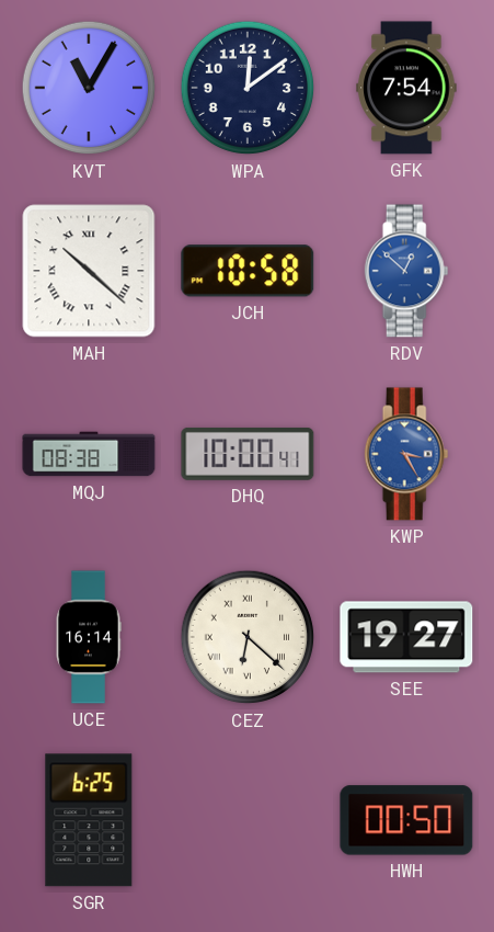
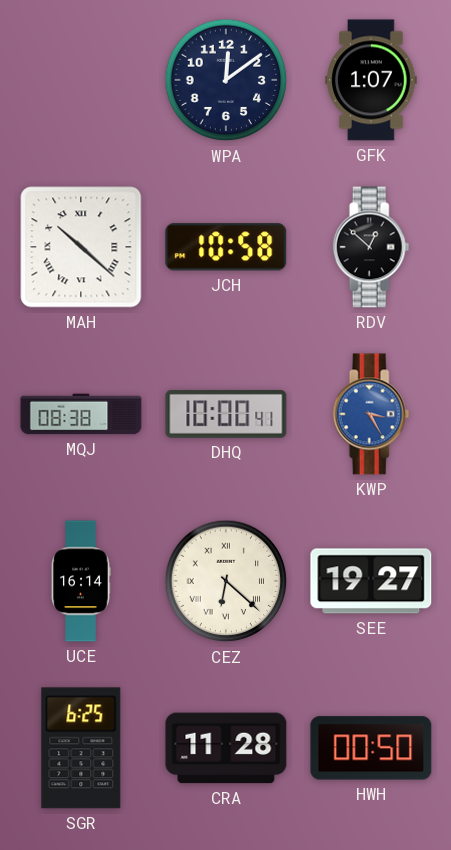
KVT: 11:05 -> none (89, 88)
GFK: 7:54 -> 1:07 (371, 80)
RDV dial: blue -> black (371, 247)
CRA: none -> 11:28 (226, 748)
